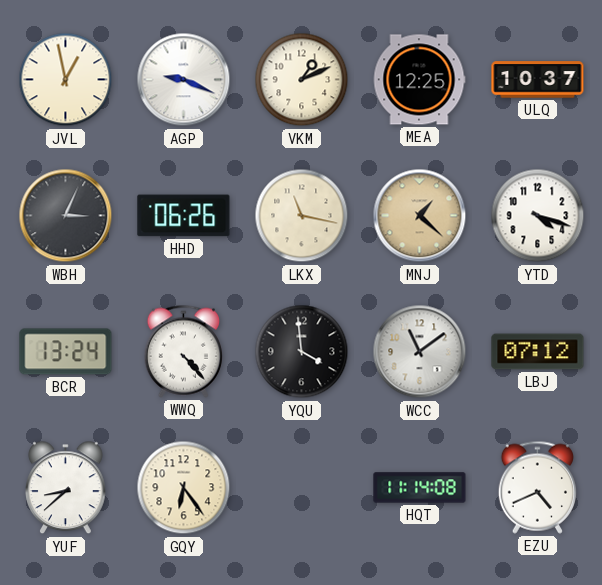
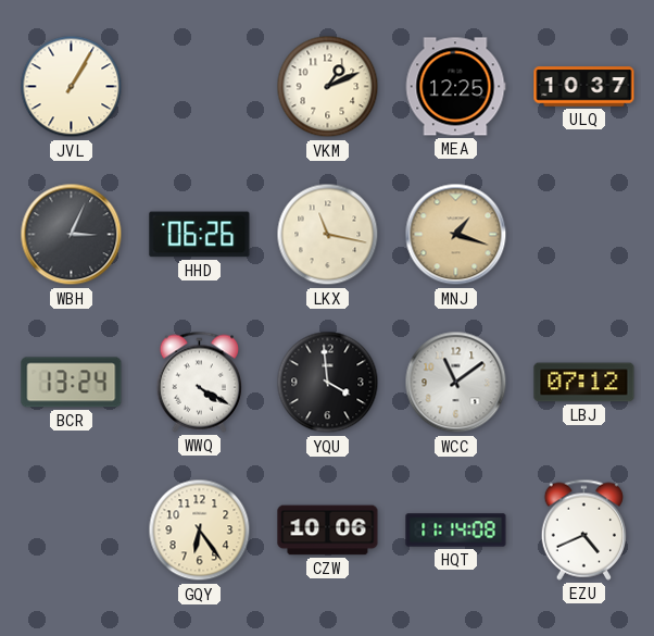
JVL: 12:58 -> 1:05 (72, 87)
AGP: 9:19 -> none (184, 80)
MNJ: 1:22 -> 1:18 (456, 235)
YTD: 4:18 -> none (538, 216)
WWQ: 4:23 -> 4:20 (199, 382)
YUF: 8:38 -> none (66, 488)
CZW: none -> 10:06 (328, 531)
